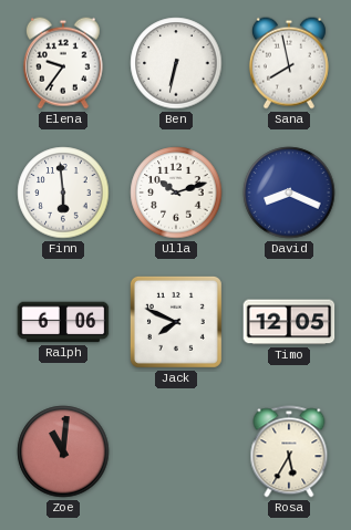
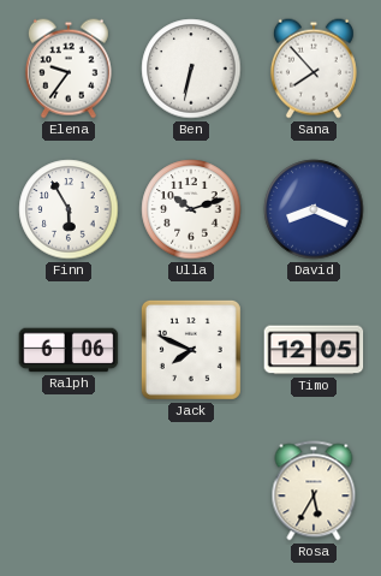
Sana: 7:58 -> 7:53 (314, 69)
Finn: 5:59 -> 5:55 (69, 209)
Zoe: 11:01 -> none (63, 451)
